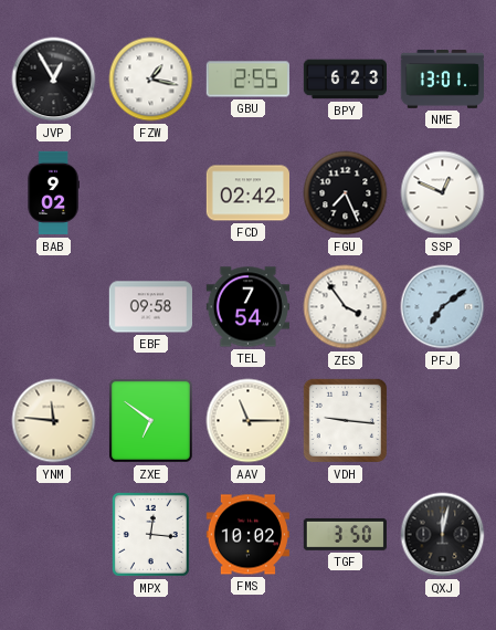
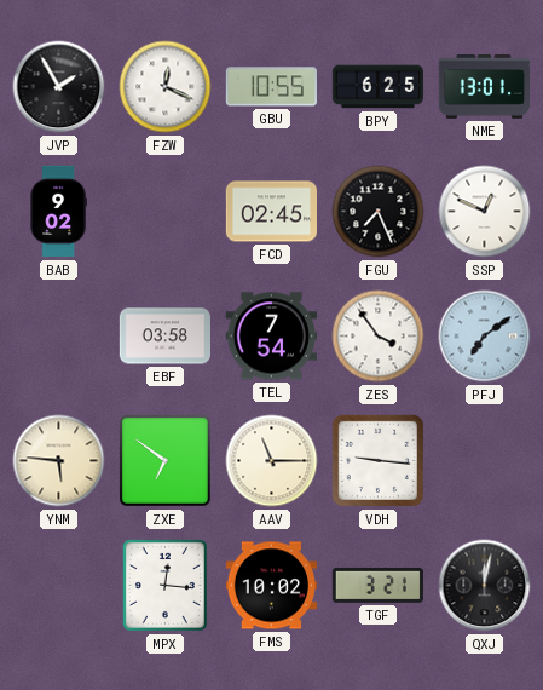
JVP: 12:55 -> 1:55 (59, 87)
FZW: 1:17 -> 12:19 (166, 87)
GBU: 2:55 -> 10:55 (271, 87)
BPY: 6:23 -> 6:25 (377, 87)
FCD: 02:42 -> 02:45 (271, 212)
EBF: 09:58 -> 03:58 (164, 337)
YNM: 11:46 -> 5:46 (59, 461)
TGF: 3:50 -> 3:21 (377, 585)
